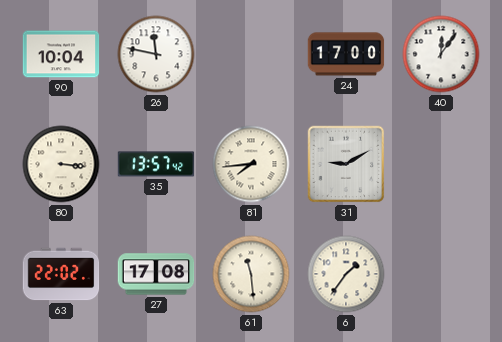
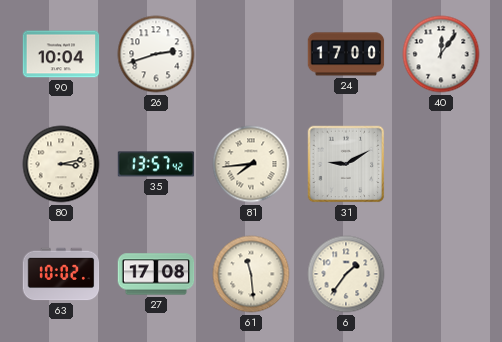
26: 11:47 -> 2:42 (156, 54)
80: 3:16 -> 3:13 (61, 164)
63: 22:02 -> 10:02 (61, 274)
